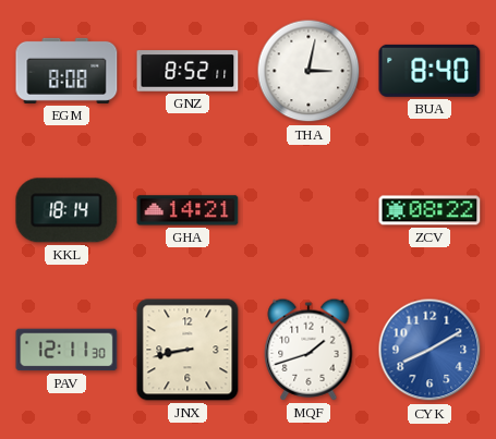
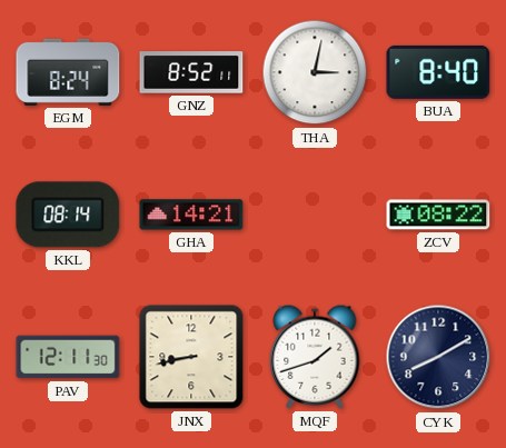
EGM: 8:08 -> 8:24 (68, 72)
KKL: 18:14 -> 08:14 (68, 215)
CYK dial: blue -> navy (438, 357)
